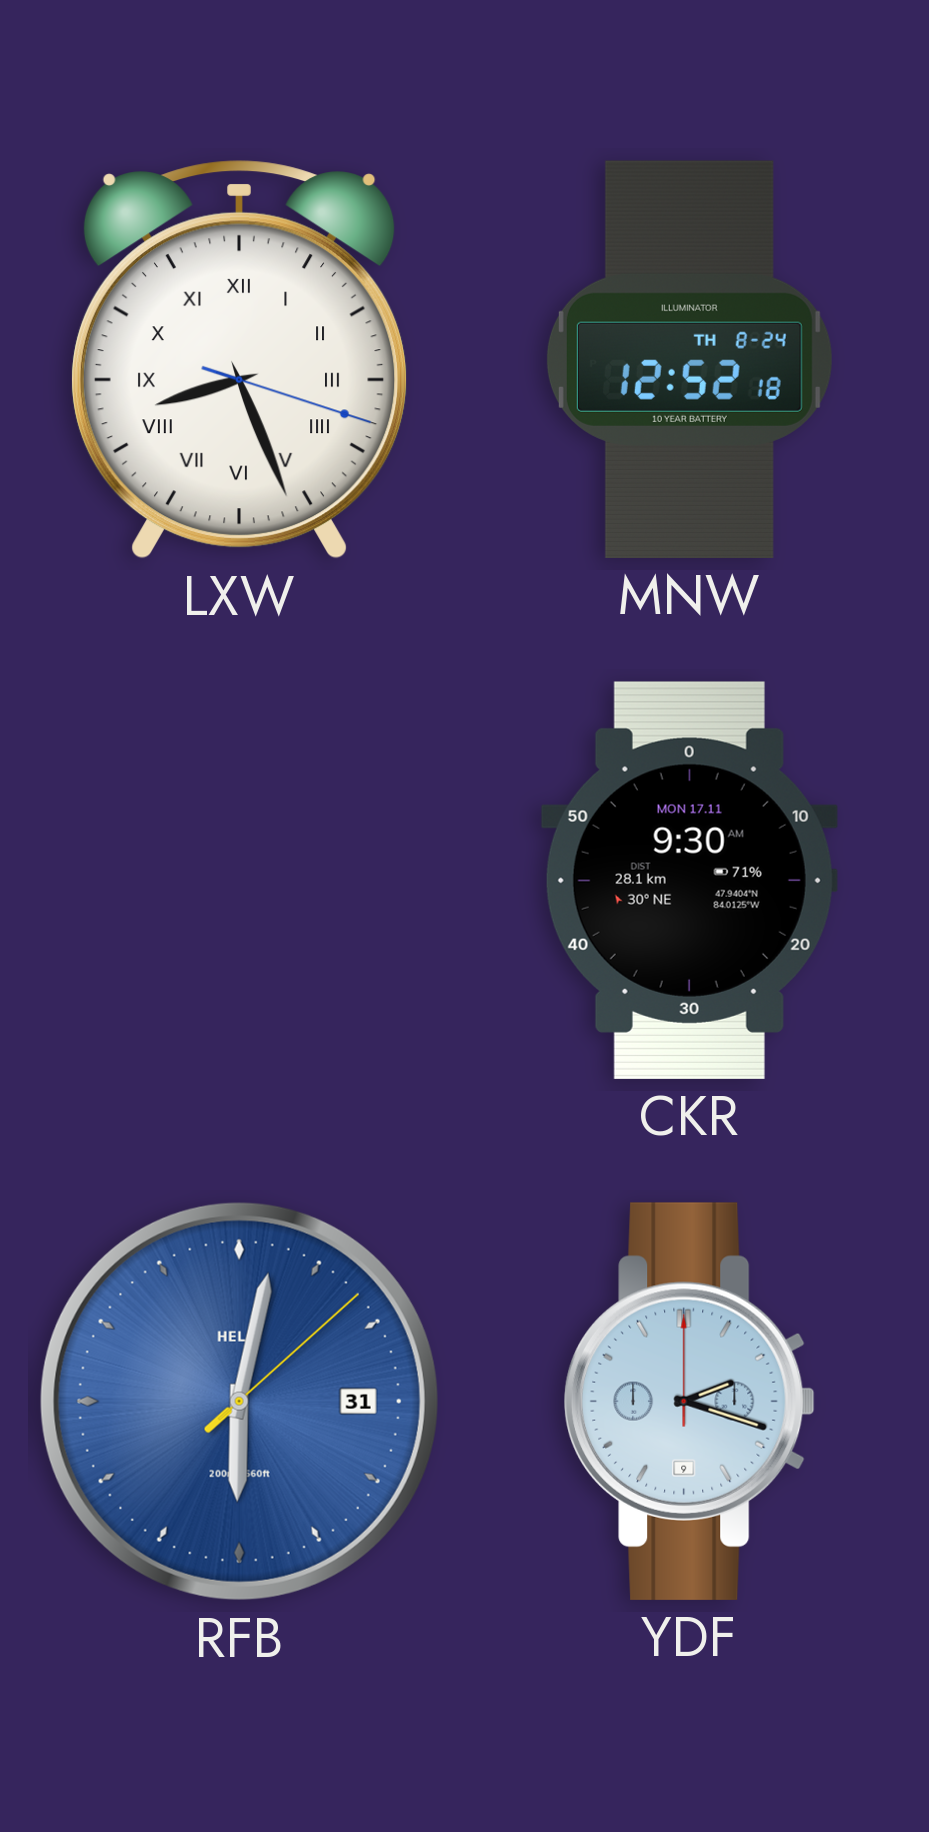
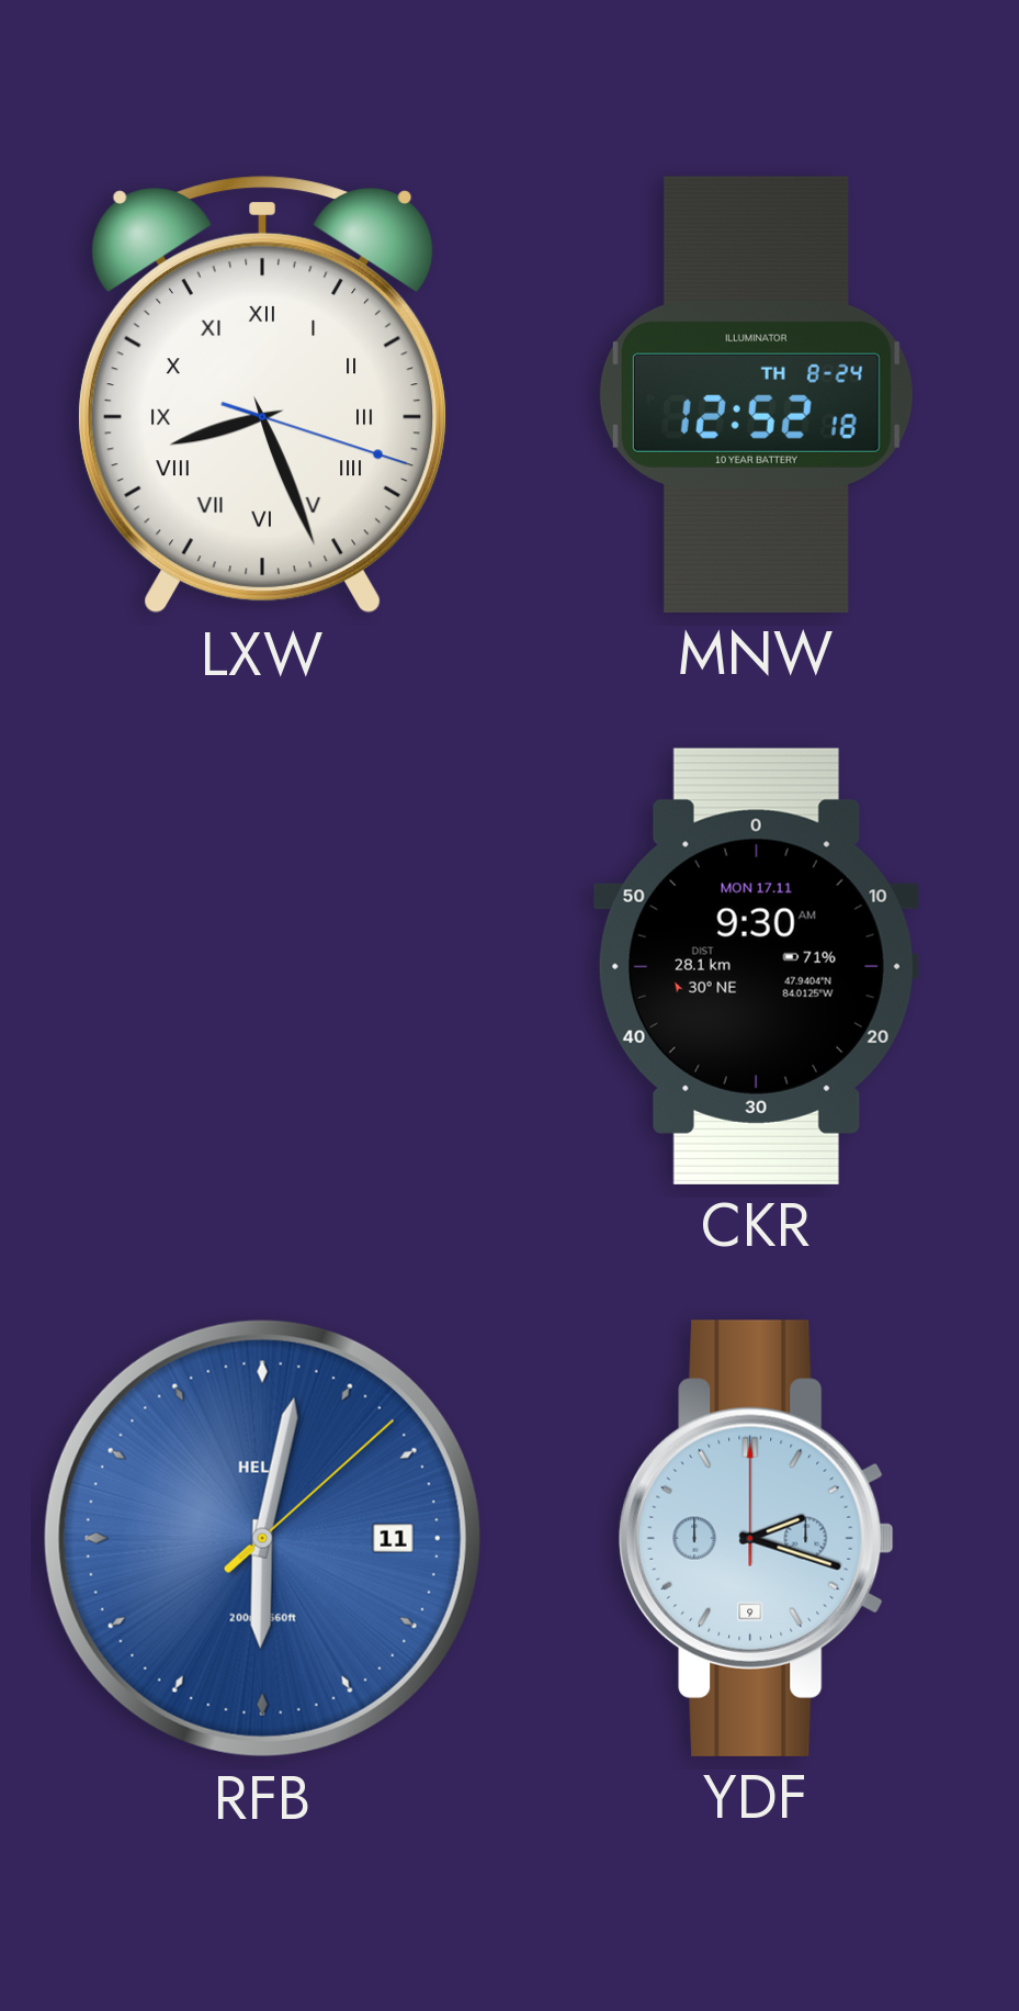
RFB date: 31 -> 11 (262, 1538)
